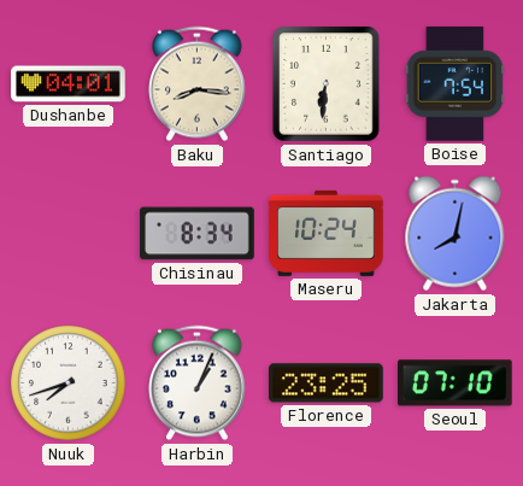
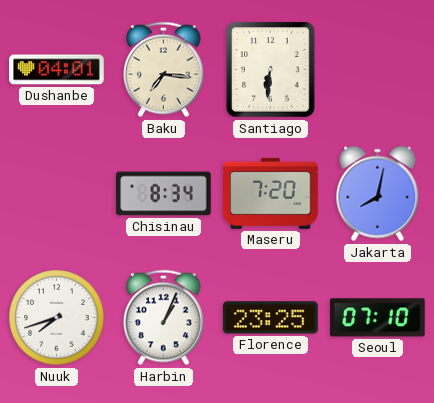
Baku: 8:16 -> 7:16 (164, 70)
Boise: 7:54 -> none (456, 84)
Maseru: 10:24 -> 7:20 (271, 193)
